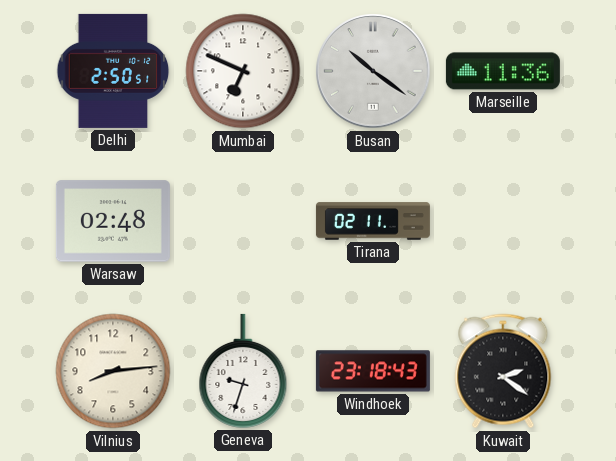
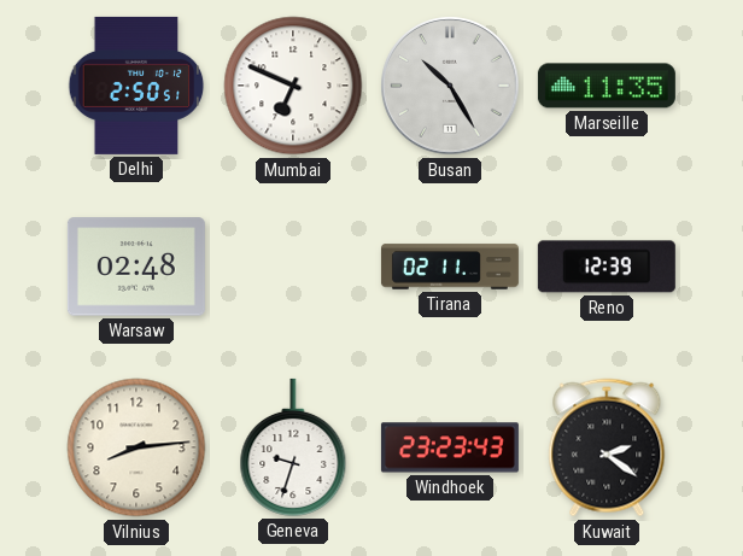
Busan: 10:21 -> 10:25 (450, 86)
Marseille: 11:36 -> 11:35 (607, 86)
Reno: none -> 12:39 (607, 267)
Windhoek: 23:18 -> 23:23 (450, 447)
